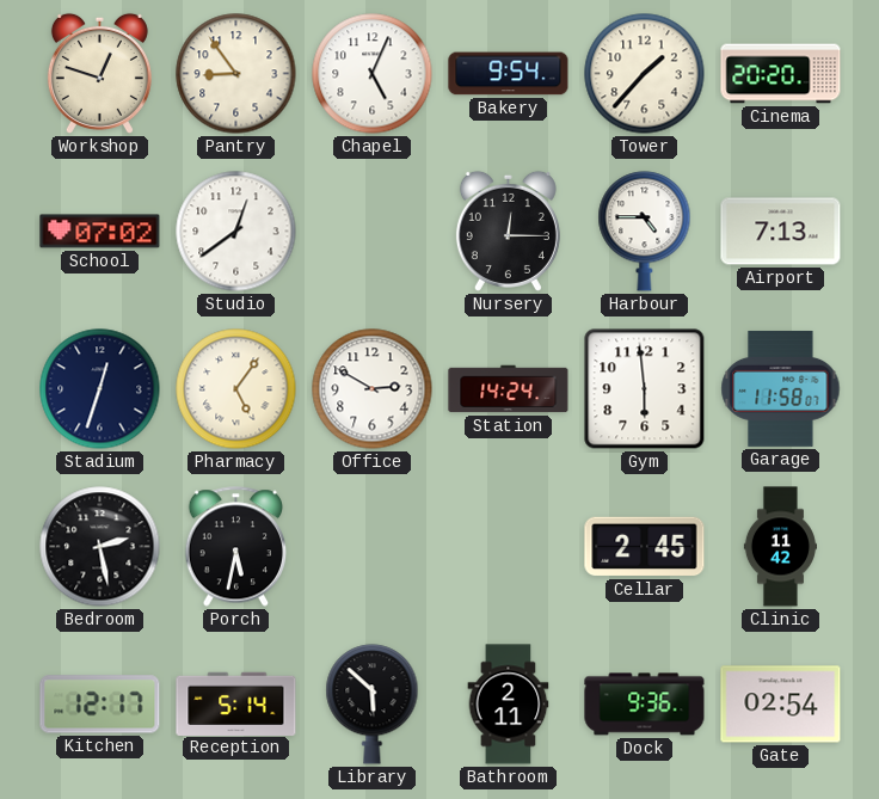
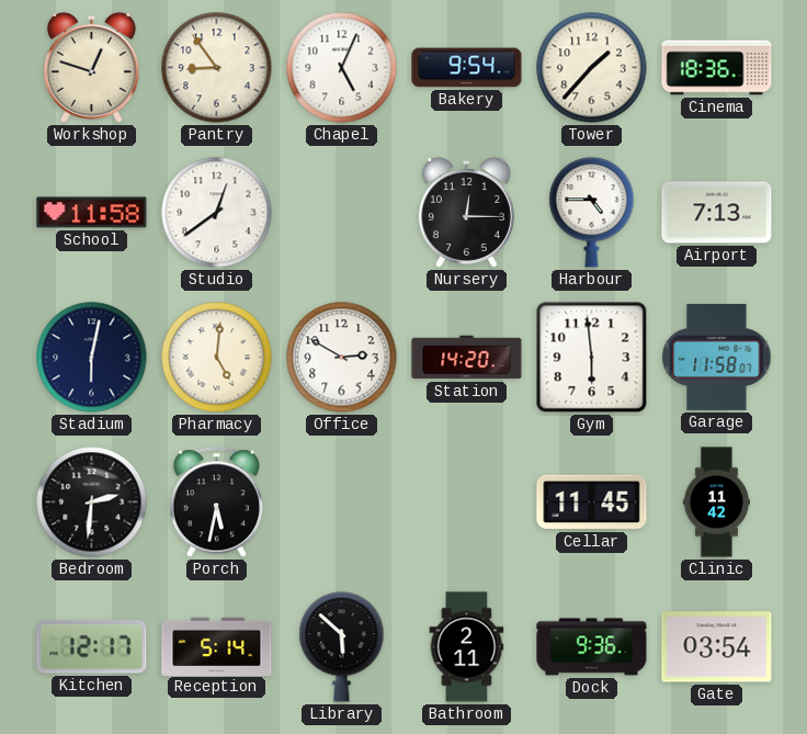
Cinema: 20:20 -> 18:36 (717, 68)
School: 07:02 -> 11:58 (92, 213)
Stadium: 12:33 -> 6:02 (92, 358)
Pharmacy: 5:06 -> 5:01 (217, 358)
Station: 14:24 -> 14:20 (467, 358)
Bedroom: 2:28 -> 2:31 (92, 502)
Cellar: 2:45 -> 11:45 (592, 502)
Gate: 02:54 -> 03:54 (717, 647)
